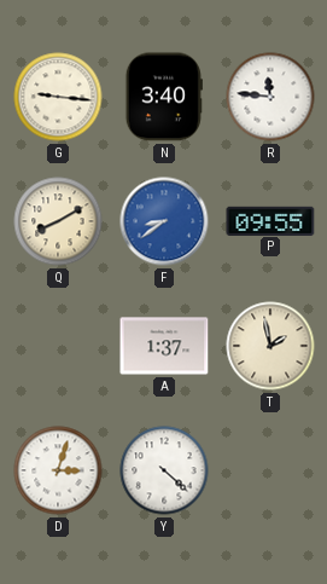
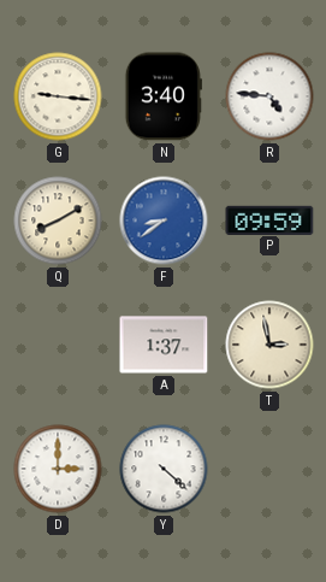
R: 11:46 -> 4:46 (269, 96)
P: 09:55 -> 09:59 (269, 219)
T: 1:58 -> 2:58 (269, 345)
D: 3:03 -> 3:00 (58, 469)
